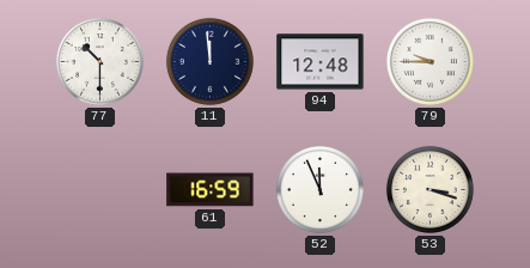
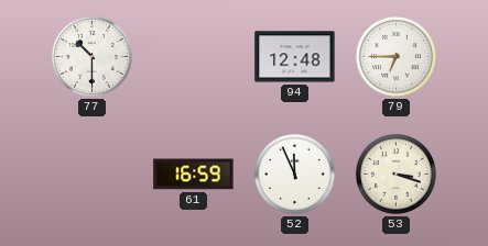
11: 11:59 -> none (209, 61)
79: 9:45 -> 6:45 (395, 56)
